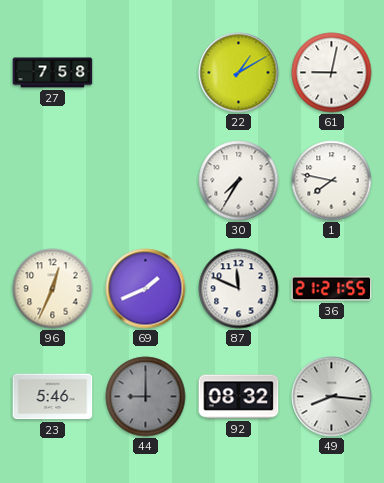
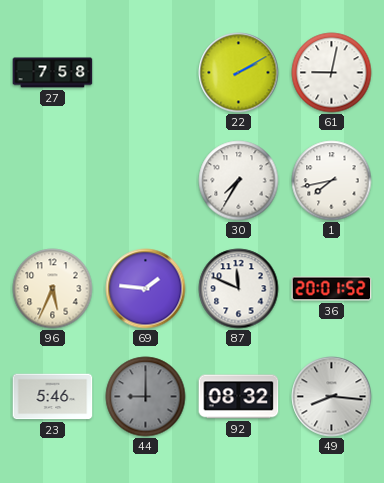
22: 1:10 -> 2:10 (239, 73)
1: 7:47 -> 7:43 (332, 181)
96: 12:34 -> 5:34 (53, 289)
69: 1:41 -> 1:46 (146, 289)
36: 21:21 -> 20:01 (332, 289)
